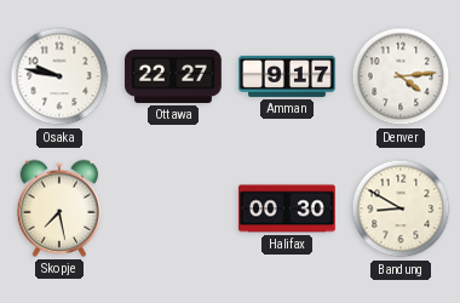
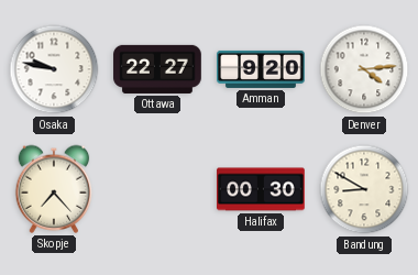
Amman: 9:17 -> 9:20 (261, 69)
Skopje: 7:28 -> 7:23 (54, 189)
